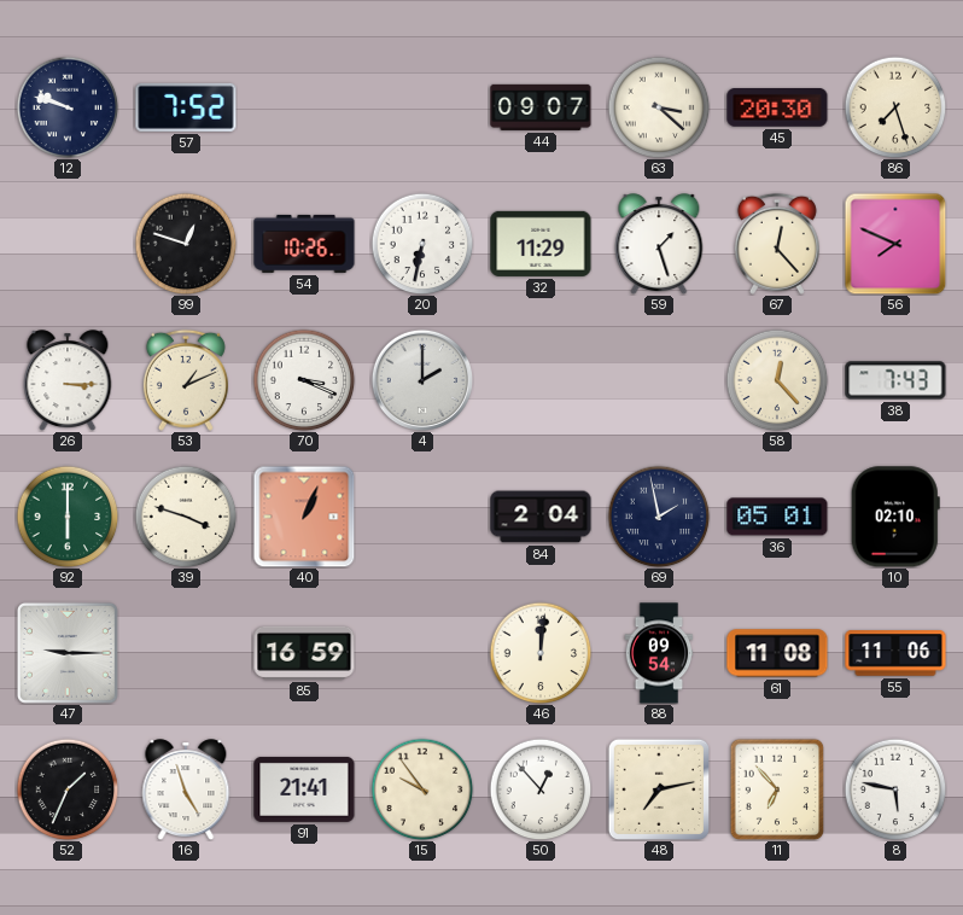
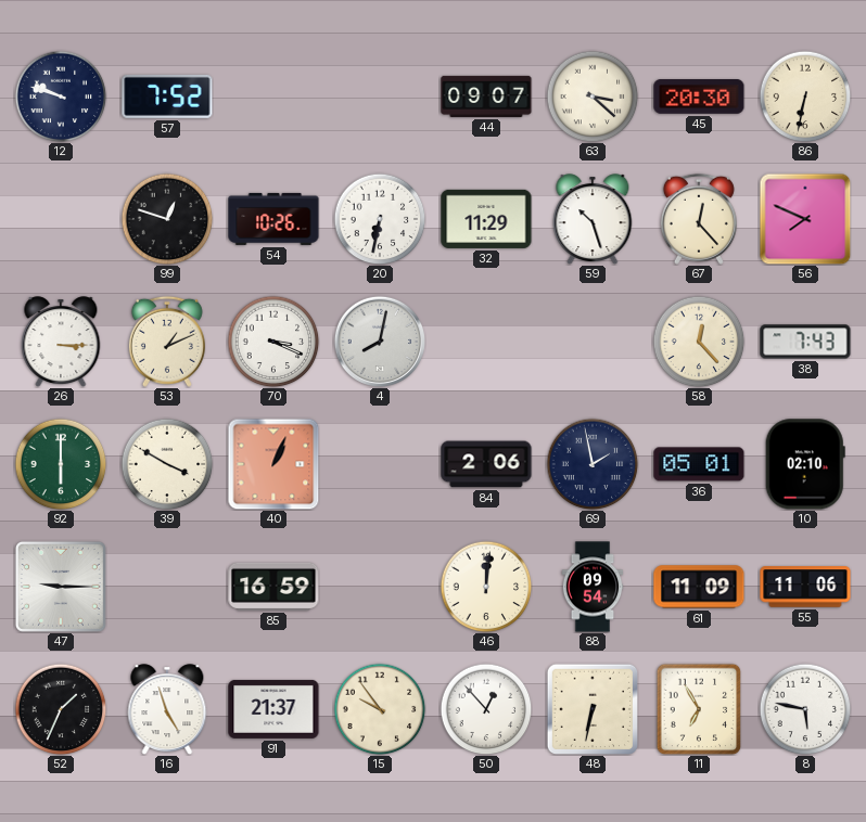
86: 7:27 -> 6:32 (805, 97)
59: 1:27 -> 10:27 (593, 219)
4: 2:00 -> 8:02 (380, 342)
39: 3:48 -> 3:50 (167, 464)
84: 2:04 -> 2:06 (486, 464)
61: 11:08 -> 11:09 (699, 587)
91: 21:41 -> 21:37 (273, 709)
48: 7:13 -> 6:32 (593, 709)
11: 6:53 -> 6:55 (699, 709)
